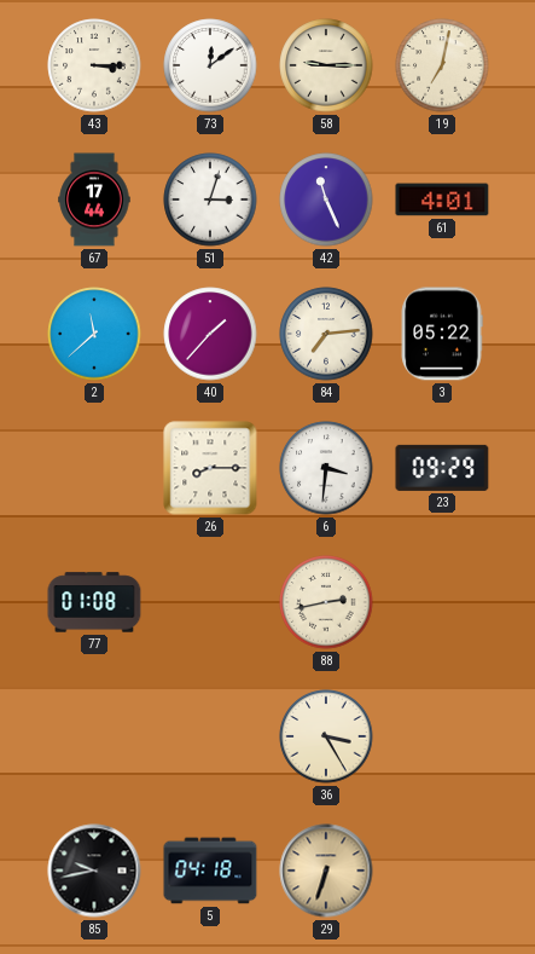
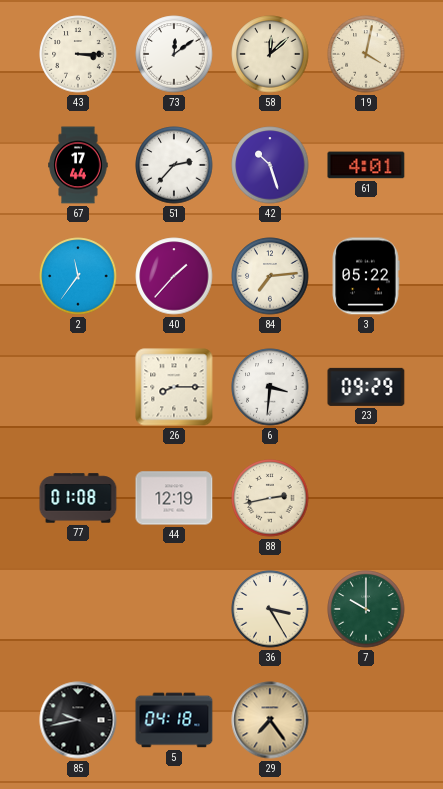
58: 9:15 -> 12:08 (270, 54)
19: 7:02 -> 4:02 (366, 54)
51: 3:03 -> 2:37 (174, 165)
42: 11:26 -> 10:27 (270, 165)
2: 11:38 -> 11:36 (78, 276)
44: none -> 12:19 (174, 498)
7: none -> 10:00 (366, 609)
29: 6:33 -> 7:24 (270, 720)
